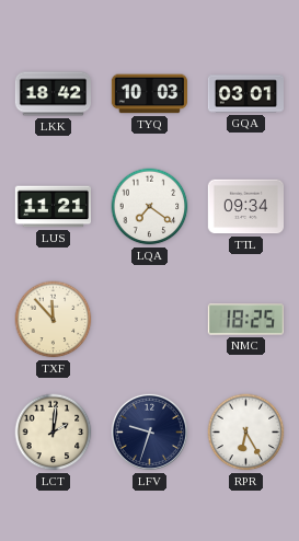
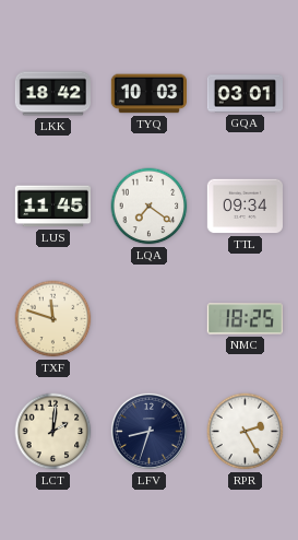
LUS: 11:21 -> 11:45 (52, 207)
TXF: 11:53 -> 11:48 (53, 319)
LFV: 9:33 -> 8:33 (148, 431)
RPR: 6:25 -> 2:25 (246, 432)
